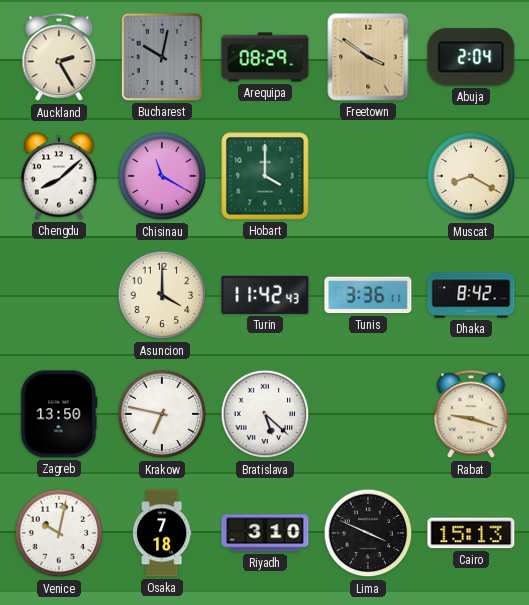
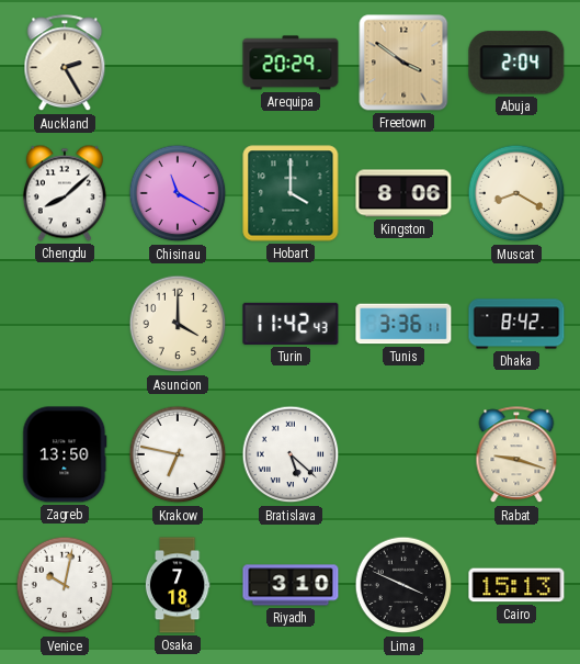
Bucharest: 10:02 -> none (162, 57)
Arequipa: 08:29 -> 20:29 (291, 63)
Kingston: none -> 8:06 (403, 193)
